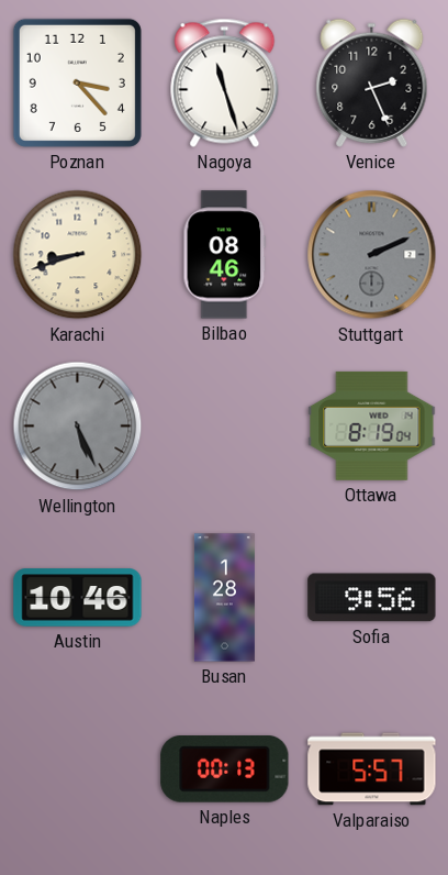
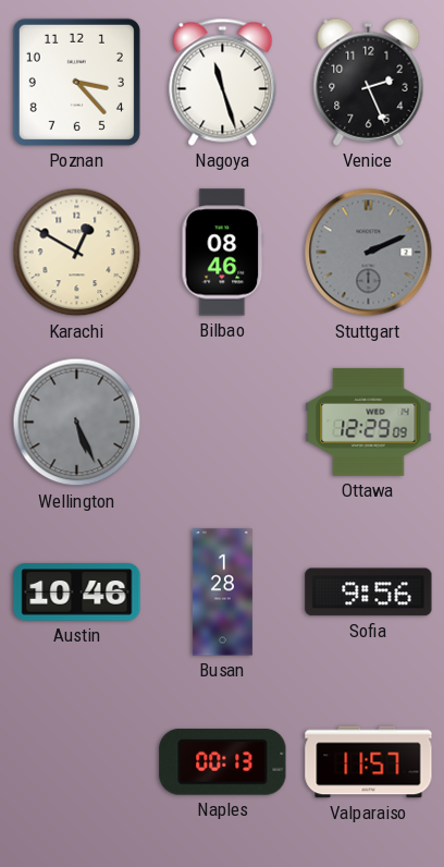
Karachi: 8:42 -> 12:50 (77, 253)
Ottawa: 8:19 -> 12:29 (369, 422)
Valparaiso: 5:57 -> 11:57 (369, 762)
